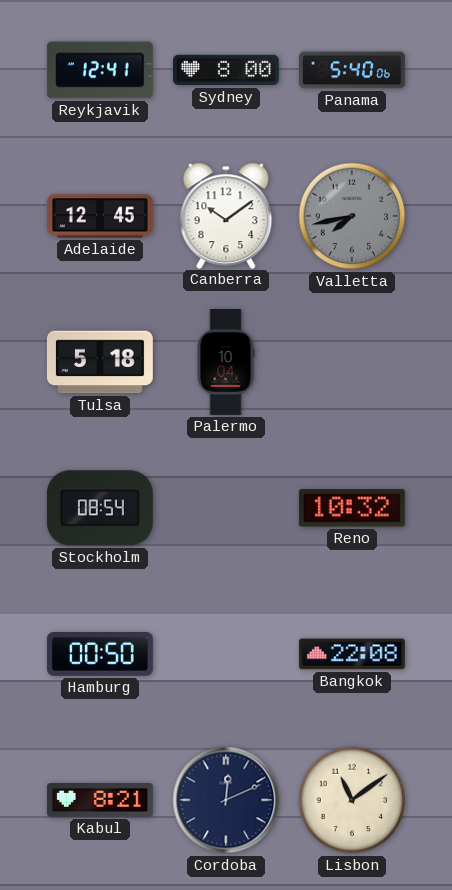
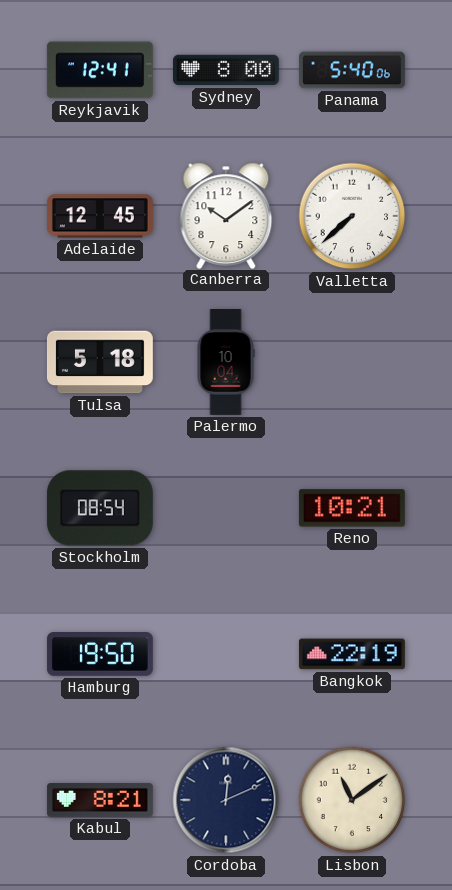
Valletta: 7:43 -> 7:38 (352, 216)
Valletta dial: grey -> white (352, 216)
Reno: 10:32 -> 10:21 (352, 508)
Hamburg: 00:50 -> 19:50 (100, 655)
Bangkok: 22:08 -> 22:19 (352, 654)
